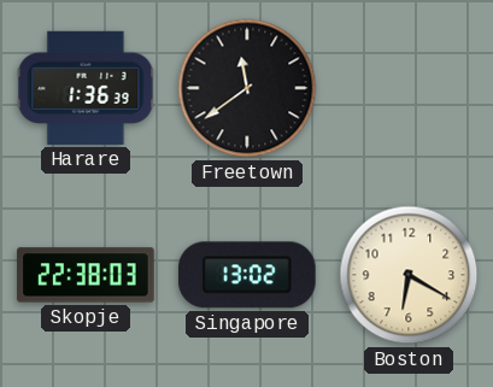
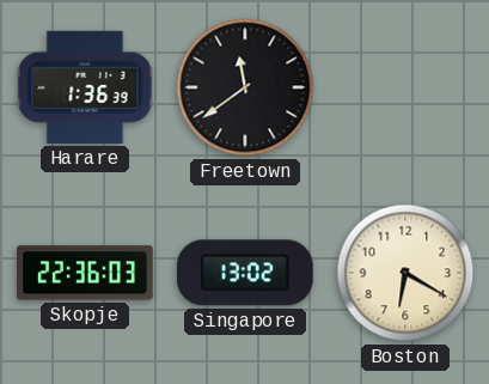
Skopje: 22:38 -> 22:36 (85, 273)
